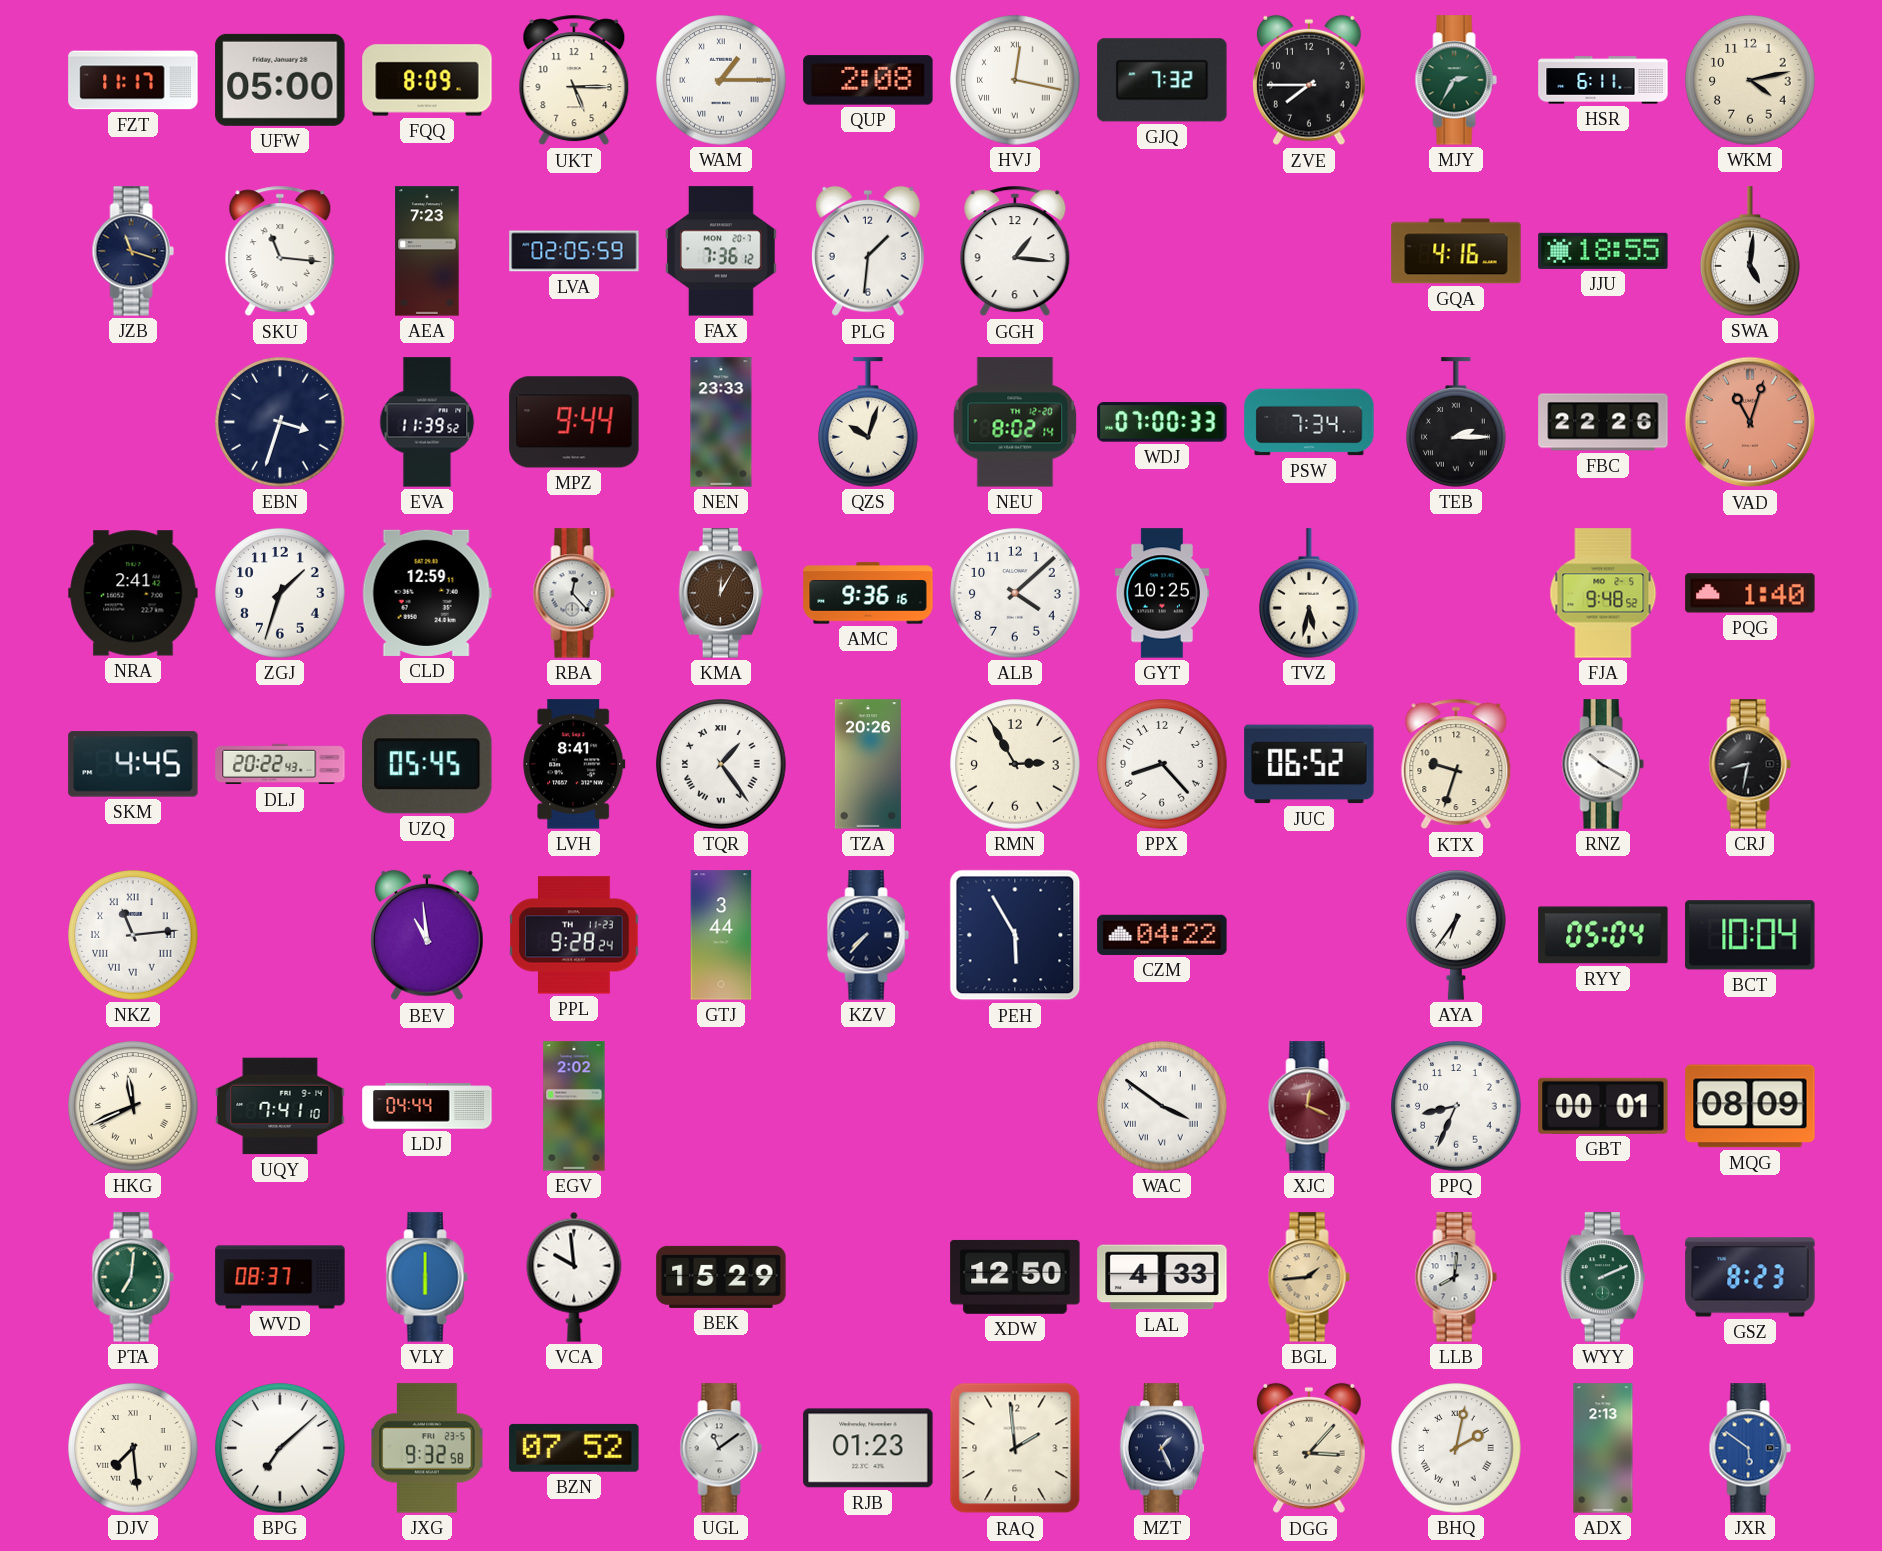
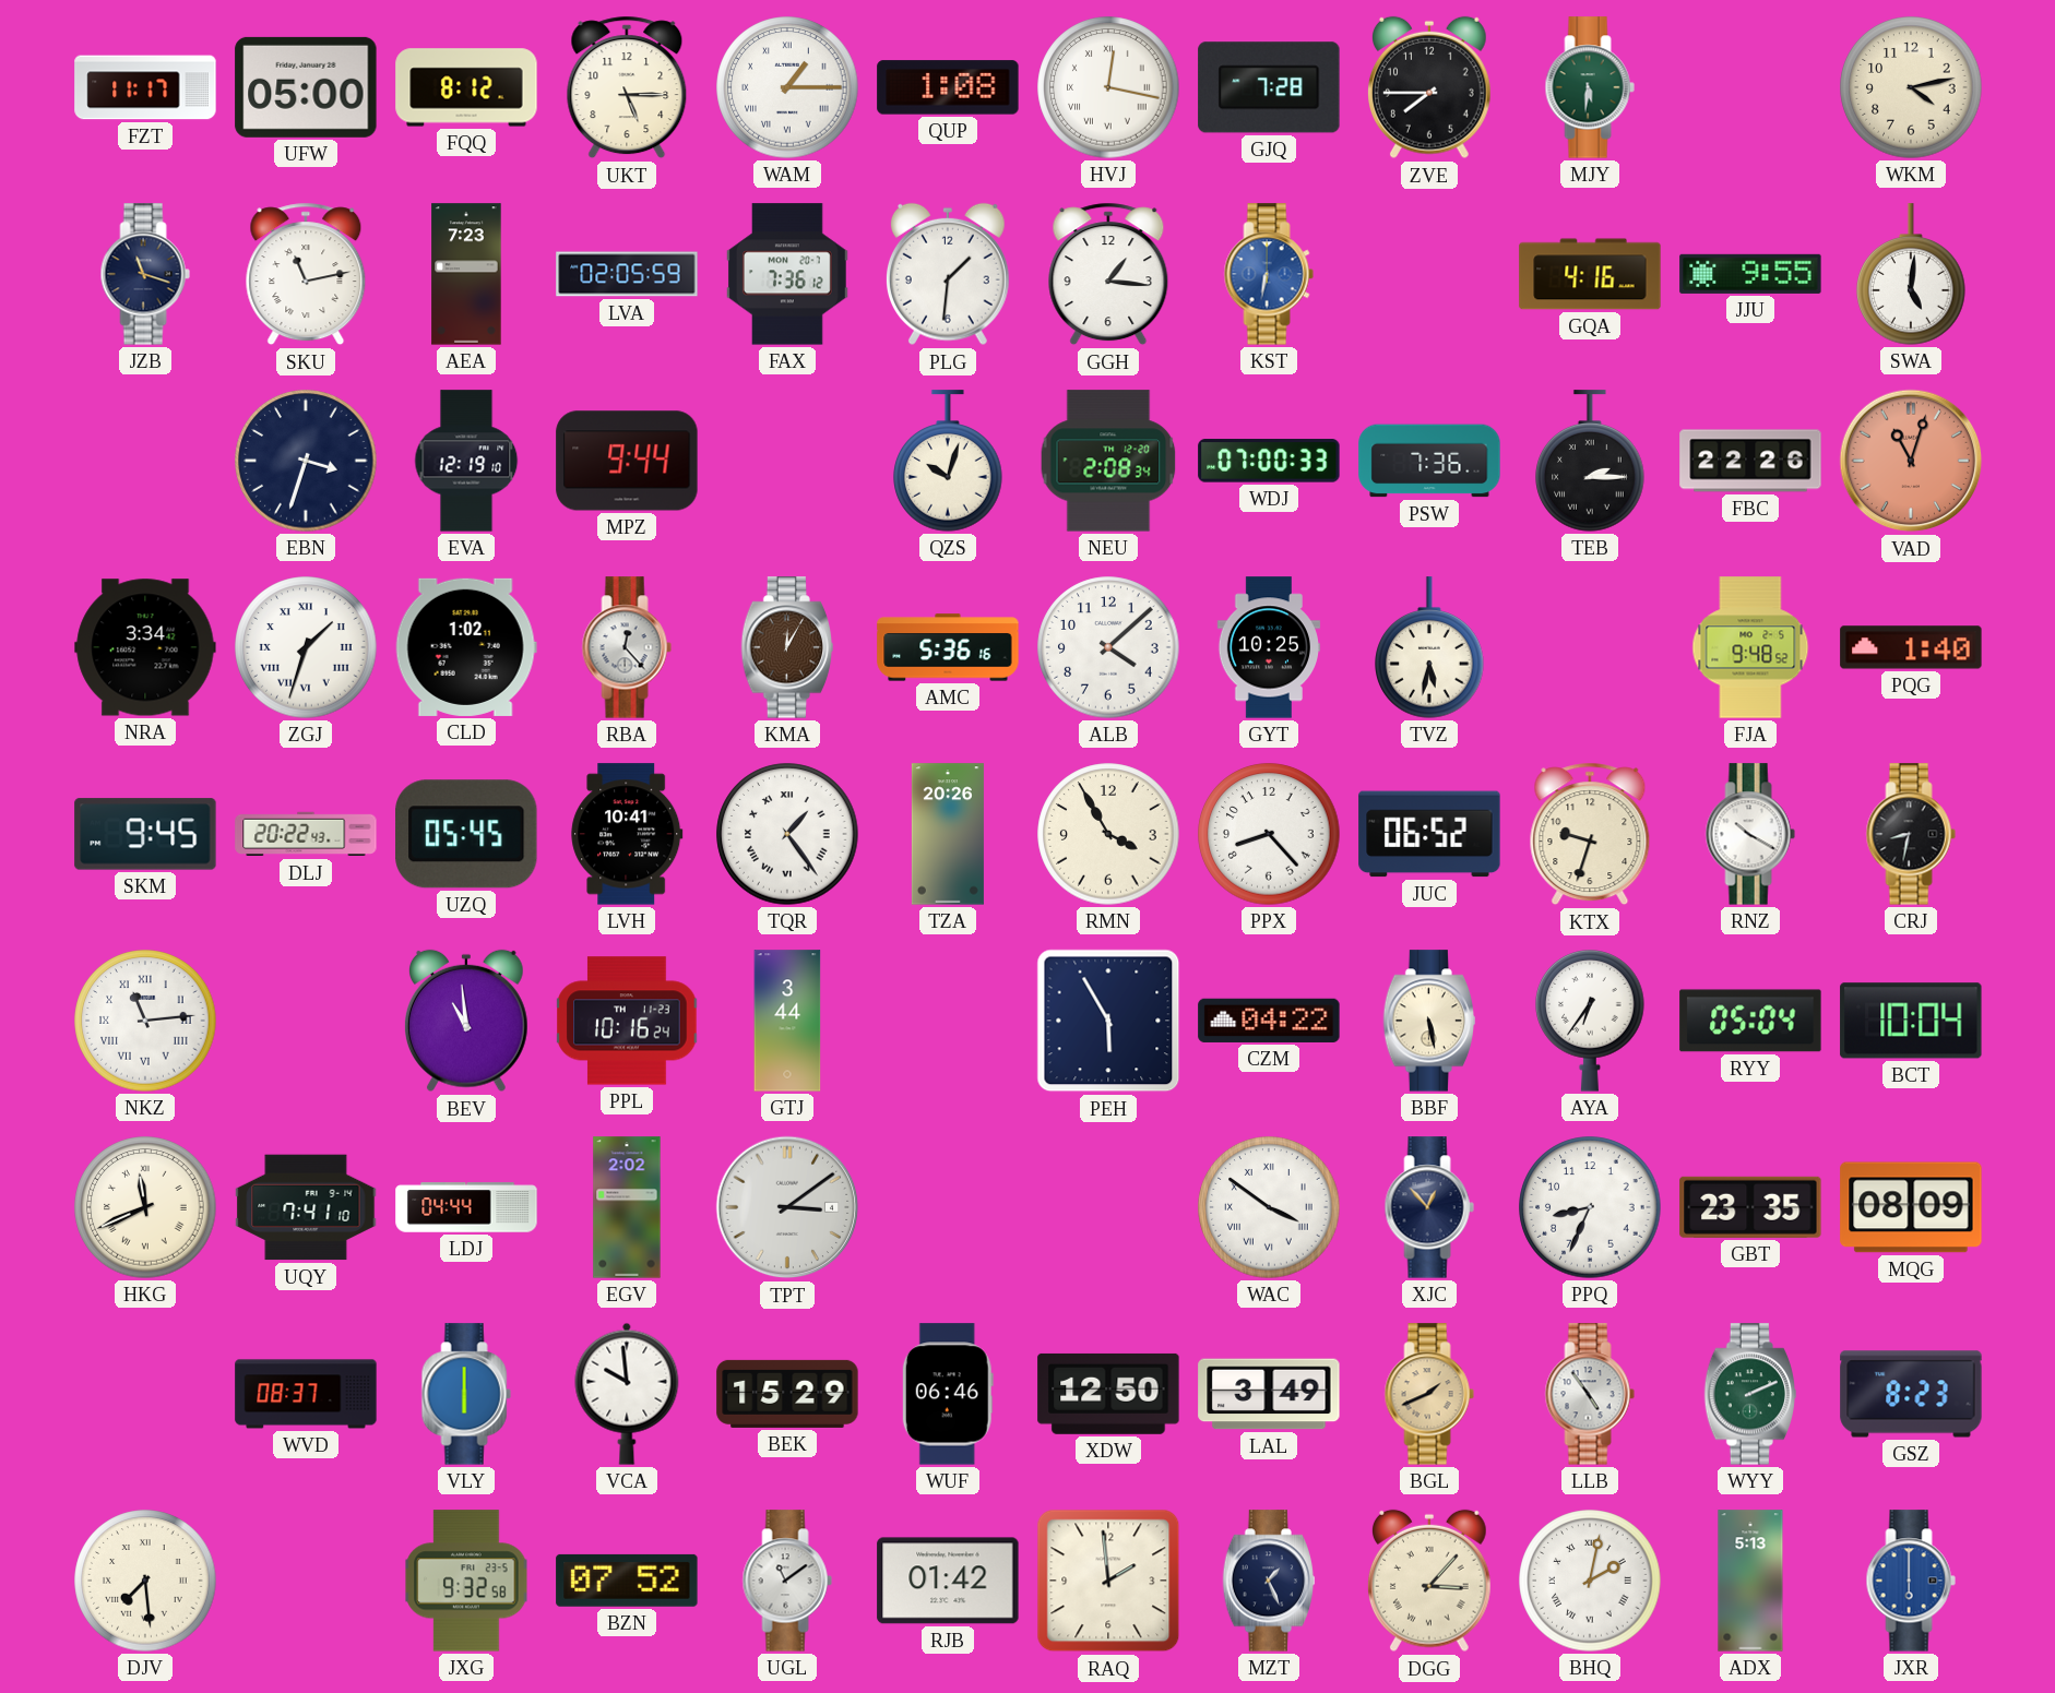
FQQ: 8:09 -> 8:12 (466, 87)
QUP: 2:08 -> 1:08 (948, 87)
GJQ: 7:32 -> 7:28 (1269, 87)
MJY: 2:35 -> 5:31 (1590, 87)
HSR: 6:11 -> none (1603, 80)
SKU: 11:16 -> 11:13 (306, 274)
KST: none -> 6:32 (1269, 274)
JJU: 18:55 -> 9:55 (1750, 274)
EVA: 11:39 -> 12:19 (466, 461)
NEN: 23:33 -> none (721, 422)
NEU: 8:02 -> 2:08 (1108, 461)
PSW: 7:34 -> 7:36 (1429, 461)
NRA: 2:41 -> 3:34 (145, 647)
ZGJ numerals: Arabic -> Roman (306, 647)
CLD: 12:59 -> 1:02 (466, 647)
AMC: 9:36 -> 5:36 (948, 647)
SKM: 4:45 -> 9:45 (145, 834)
LVH: 8:41 -> 10:41 (627, 834)
RMN: 2:55 -> 3:55 (1108, 834)
PPL: 9:28 -> 10:16 (627, 1021)
KZV: 7:37 -> none (868, 935)
BBF: none -> 5:28 (1429, 1021)
TPT: none -> 3:09 (787, 1207)
XJC: 12:19 -> 12:53 (1429, 1207)
XJC dial: burgundy -> navy (1429, 1207)
GBT: 00:01 -> 23:35 (1750, 1207)
PTA: 7:01 -> none (133, 1277)
WUF: none -> 06:46 (948, 1394)
LAL: 4:33 -> 3:49 (1269, 1394)
BGL: 1:44 -> 1:41 (1429, 1394)
LLB: 8:01 -> 4:54 (1590, 1394)
BPG: 7:08 -> none (280, 1448)
RJB: 01:23 -> 01:42 (948, 1581)
ADX: 2:13 -> 5:13 (1750, 1581)
JXR: 5:51 -> 6:00 (1911, 1581)
